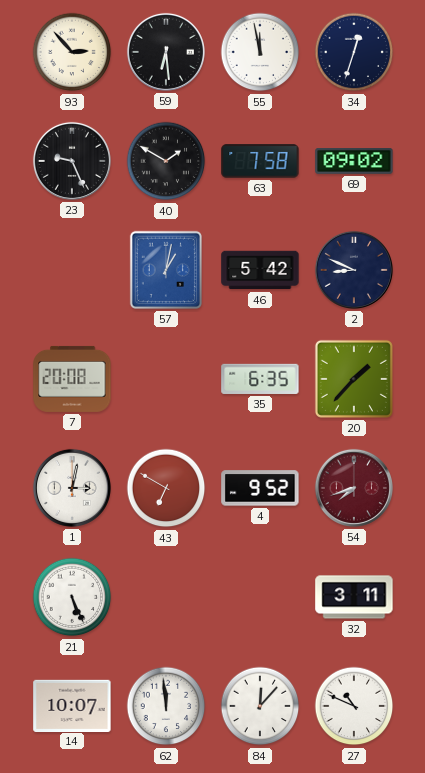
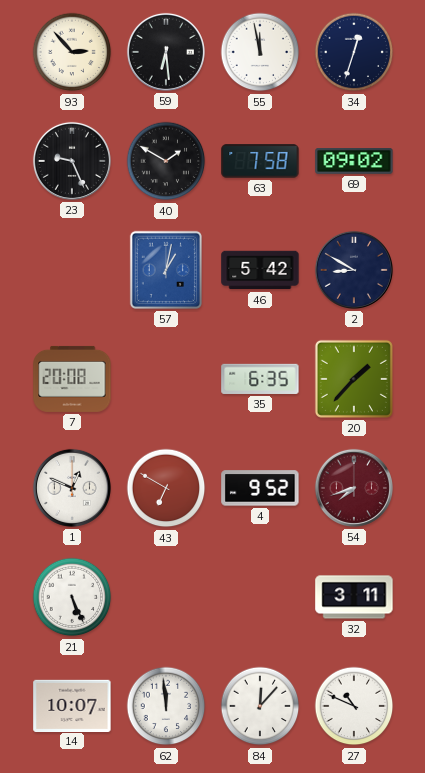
2: 8:49 -> 8:50 (354, 270)
1: 3:02 -> 12:49 (72, 488)
